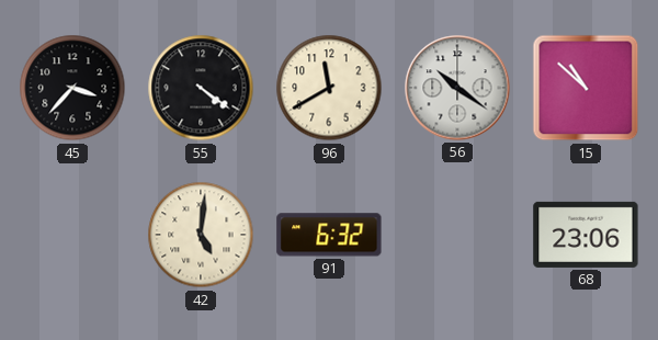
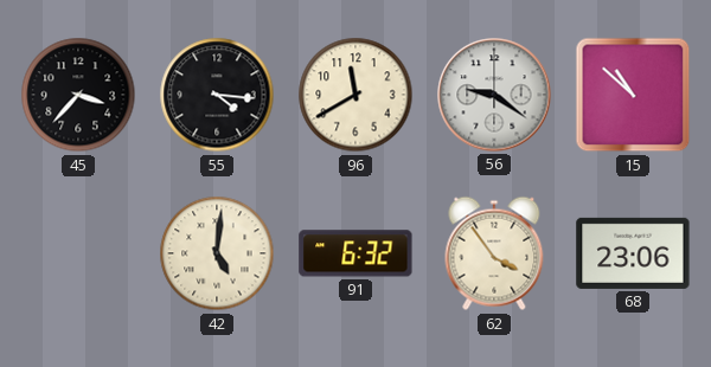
55: 4:21 -> 4:16 (217, 95)
56: 10:21 -> 9:21 (494, 95)
62: none -> 3:54 (494, 253)
